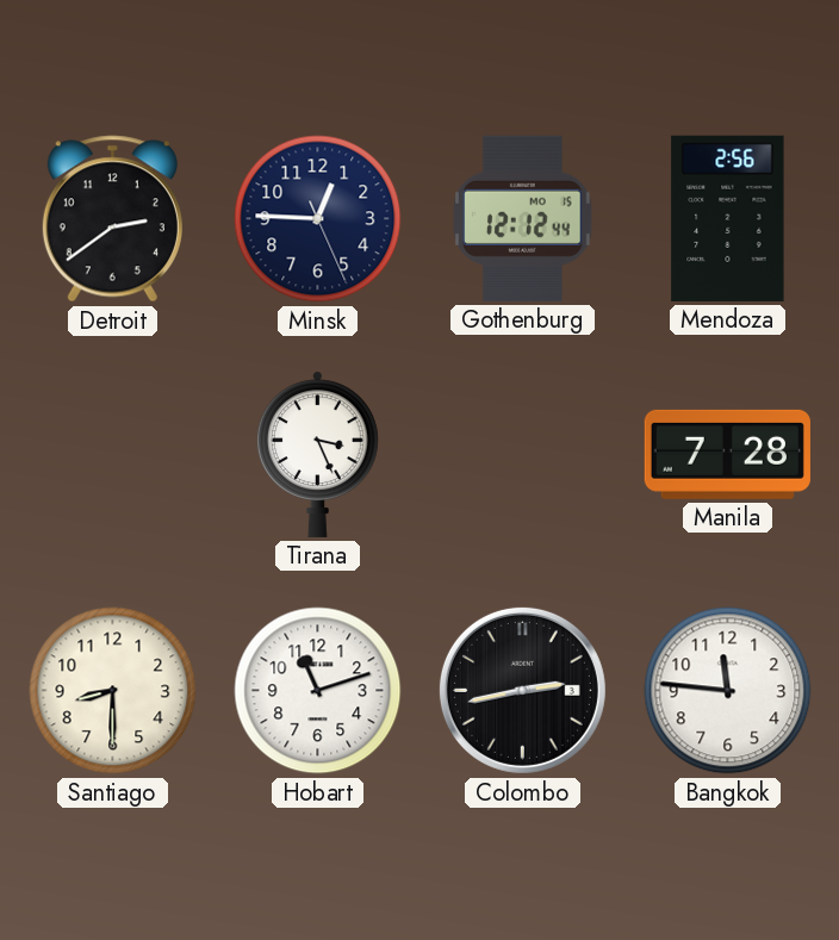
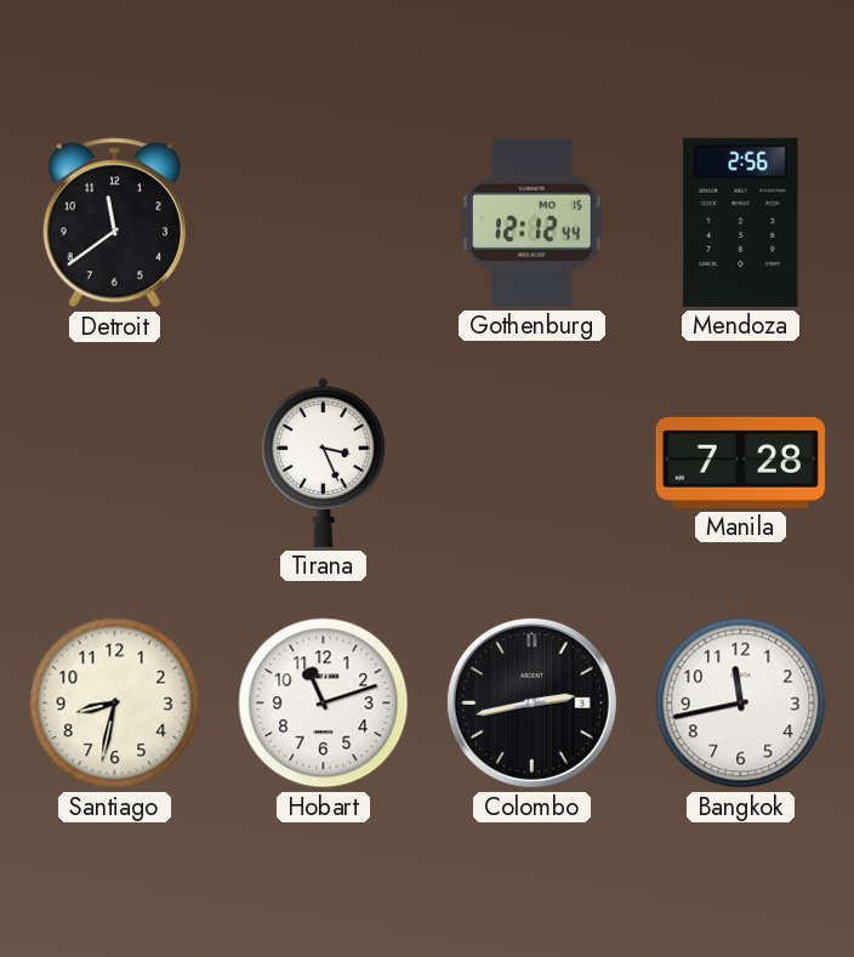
Detroit: 2:39 -> 11:39 (114, 223)
Minsk: 12:45 -> none (318, 219)
Santiago: 8:30 -> 8:32 (115, 703)
Bangkok: 11:46 -> 11:43 (741, 703)
